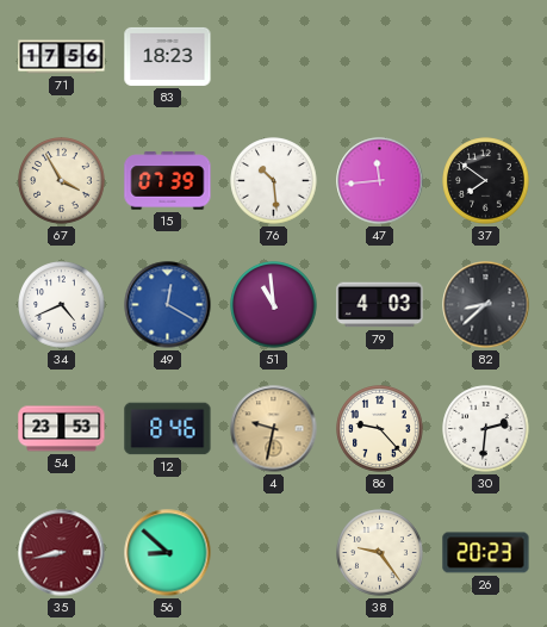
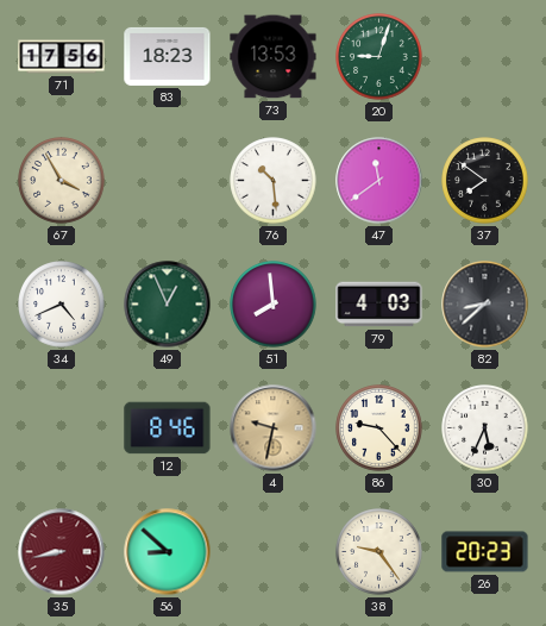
73: none -> 13:53 (274, 57)
20: none -> 9:03 (379, 57)
15: 07:39 -> none (168, 181)
47: 11:44 -> 11:39 (379, 181)
49: 12:20 -> 12:56 (168, 305)
49 dial: blue -> green (168, 305)
51: 10:59 -> 7:59 (274, 305)
54: 23:53 -> none (62, 429)
30: 2:31 -> 5:34 (485, 428)
